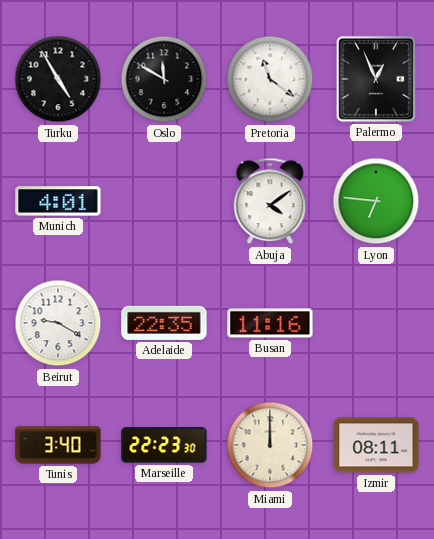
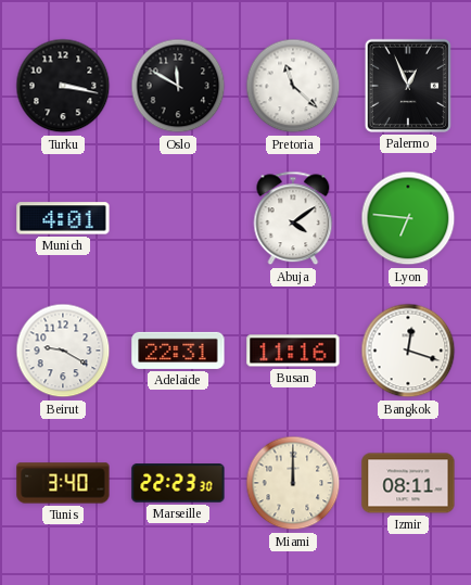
Turku: 4:55 -> 3:17 (63, 86)
Pretoria: 11:21 -> 11:22 (293, 86)
Adelaide: 22:35 -> 22:31 (178, 351)
Bangkok: none -> 12:18 (408, 351)
